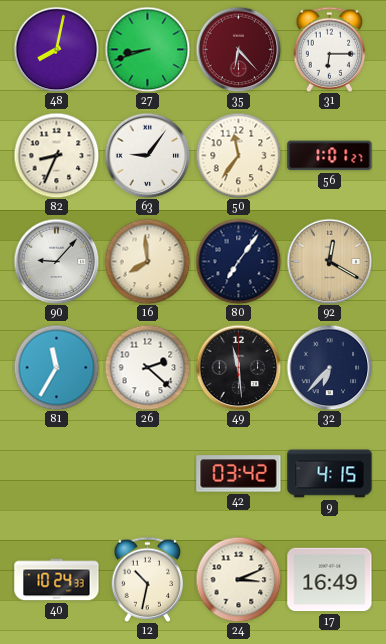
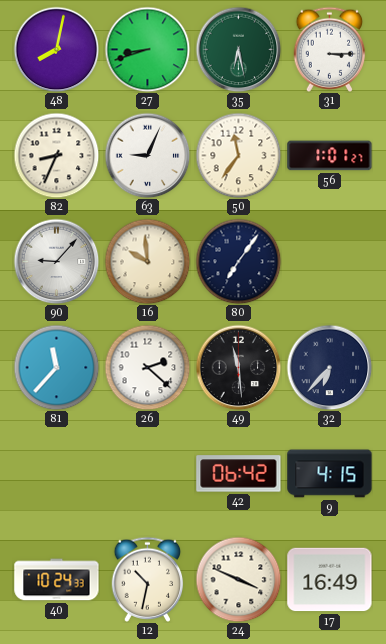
35: 6:23 -> 6:28 (238, 49)
35 dial: burgundy -> green (238, 49)
31: 6:15 -> 3:15 (330, 49)
63: 9:06 -> 9:04 (147, 155)
16: 7:59 -> 9:59 (147, 261)
92: 12:20 -> none (329, 261)
81: 11:35 -> 11:37 (56, 367)
42: 03:42 -> 06:42 (239, 474)
24: 3:11 -> 3:49 (238, 579)
